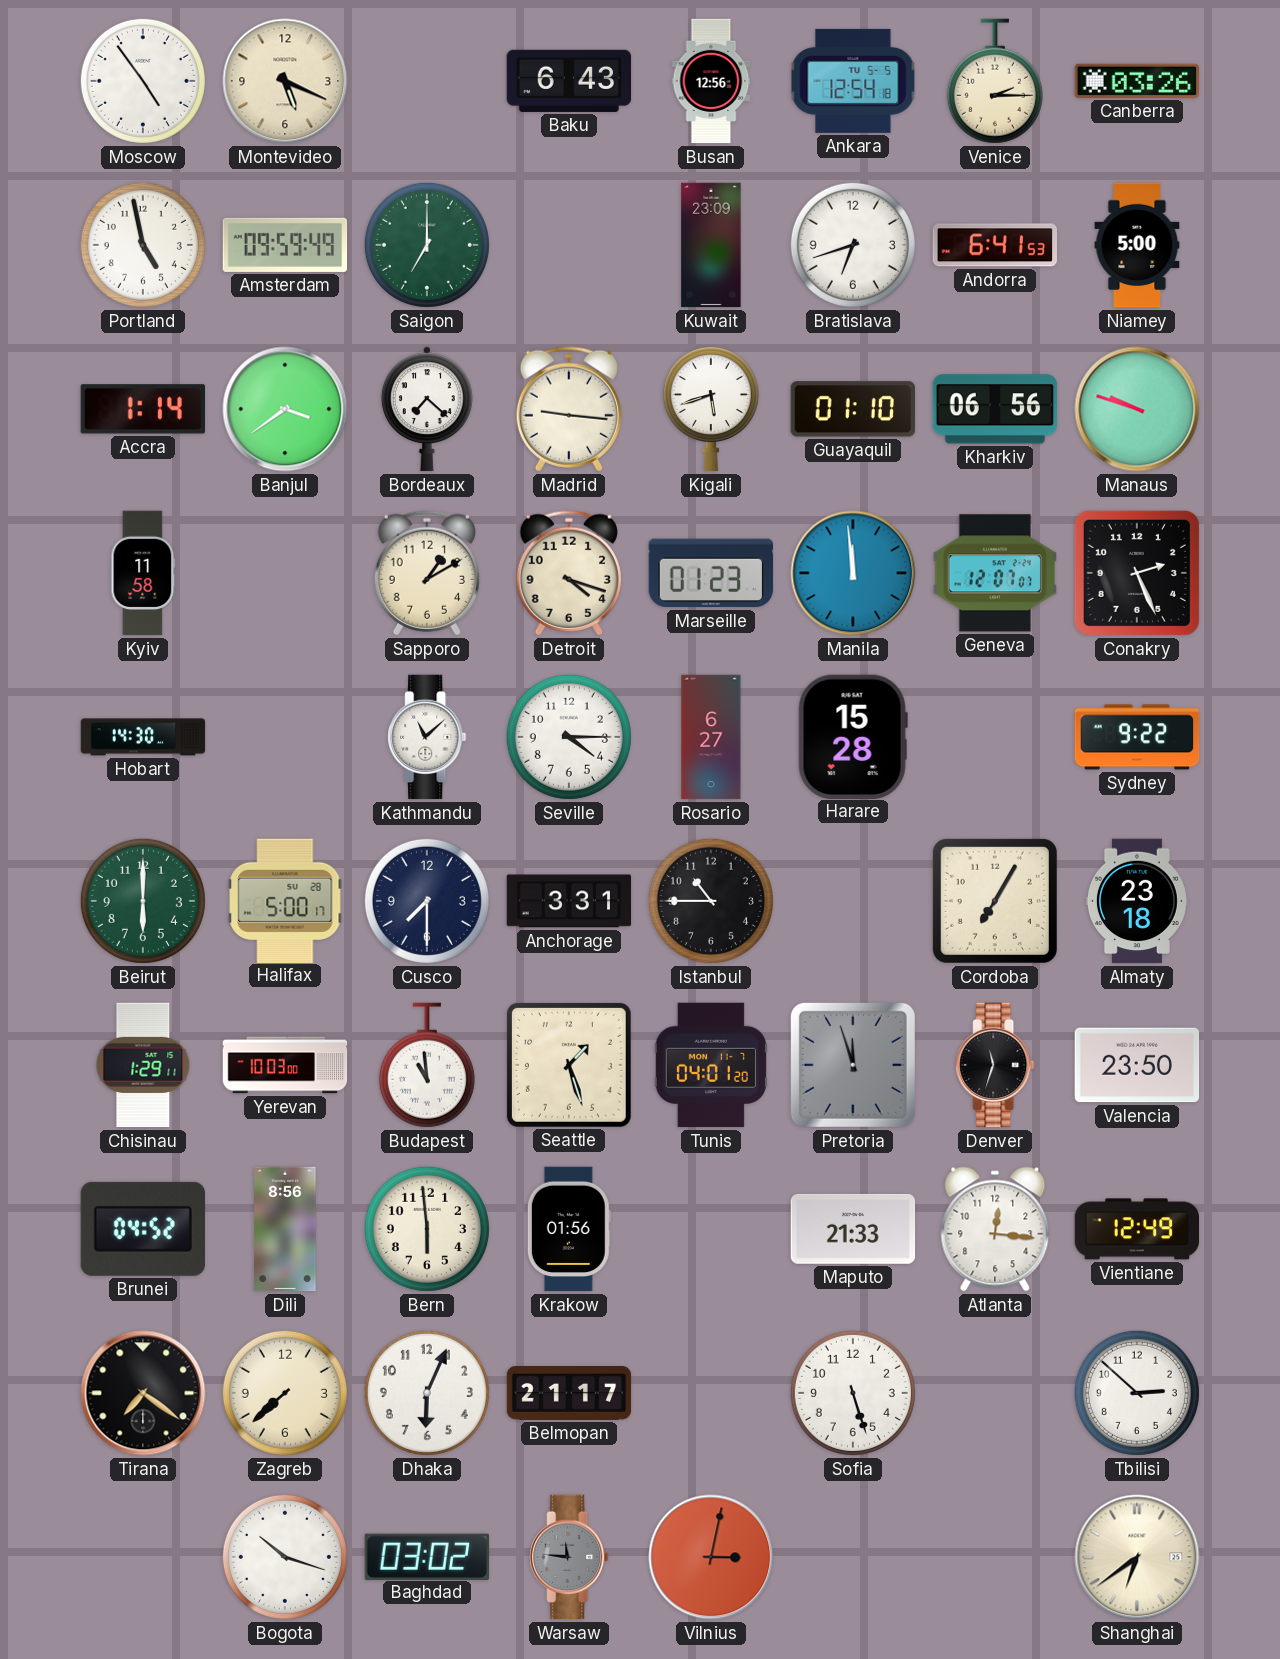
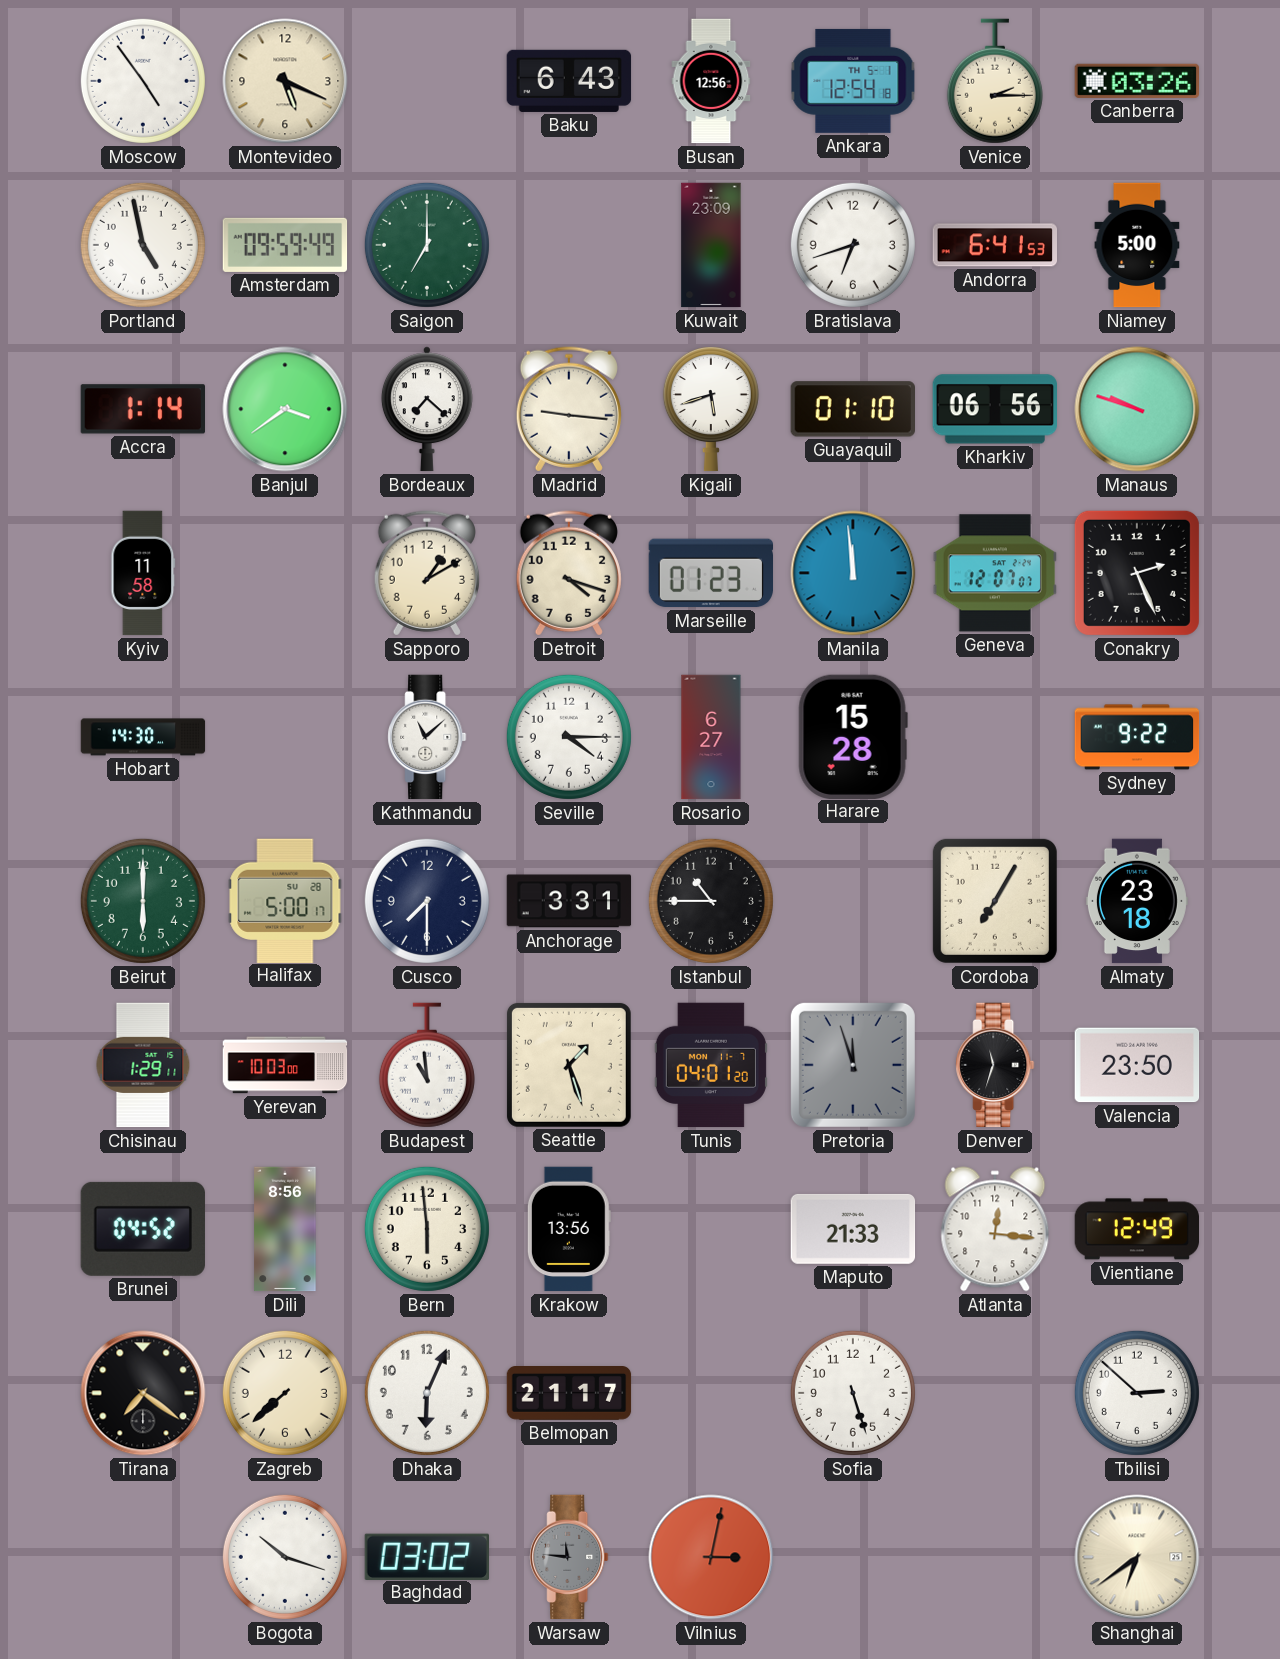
Ankara date: TU 5-5 -> TH 5-1 (853, 81)
Krakow: 01:56 -> 13:56 (569, 1229)
